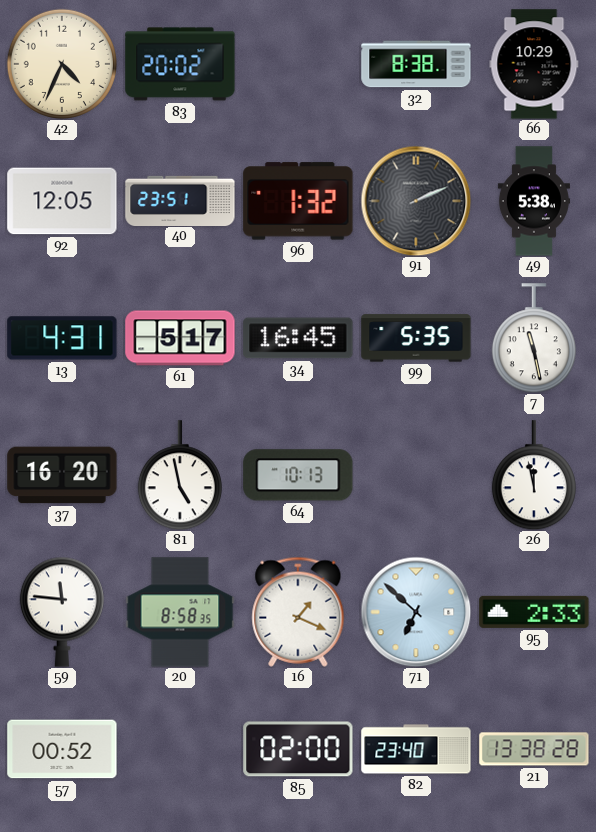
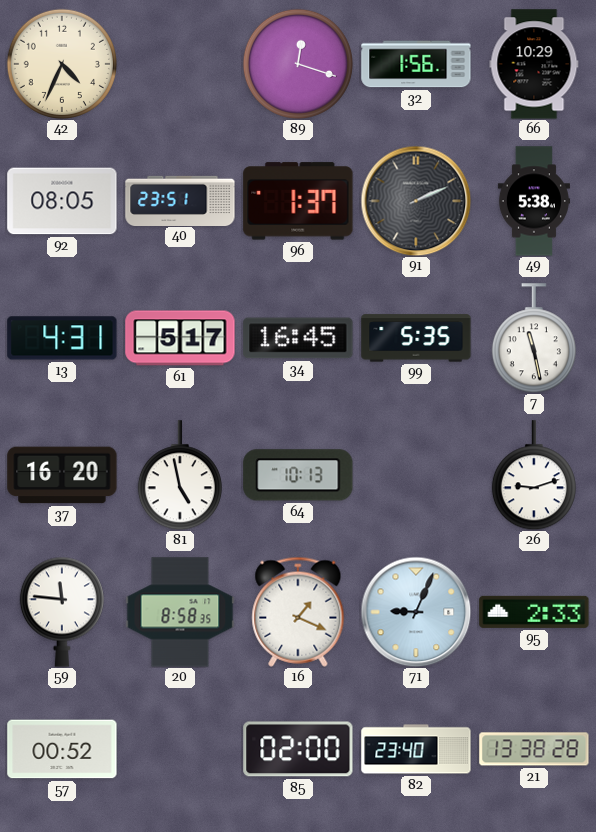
83: 20:02 -> none (180, 64)
89: none -> 12:18 (298, 64)
32: 8:38 -> 1:56 (416, 64)
92: 12:05 -> 08:05 (62, 201)
96: 1:32 -> 1:37 (298, 201)
26: 11:58 -> 9:12 (534, 475)
71: 6:52 -> 9:04 (416, 612)
